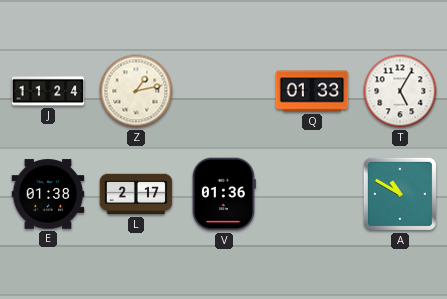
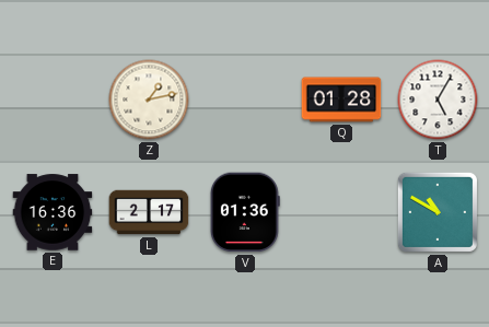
J: 11:24 -> none (48, 91)
Q: 01:33 -> 01:28 (341, 100)
E: 01:38 -> 16:36 (53, 212)
